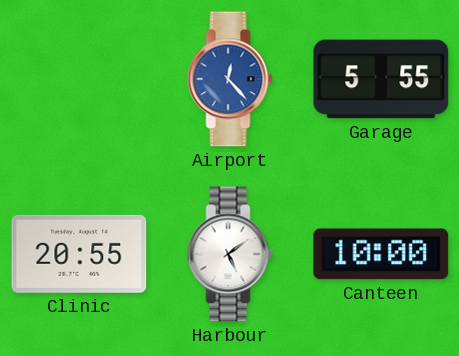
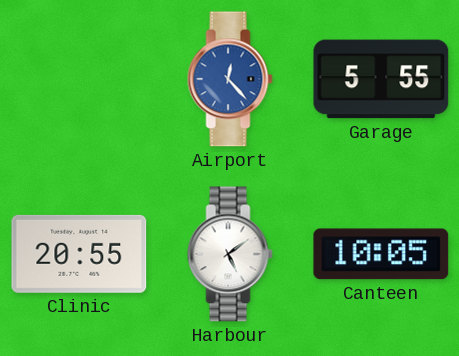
Canteen: 10:00 -> 10:05 (381, 254)
